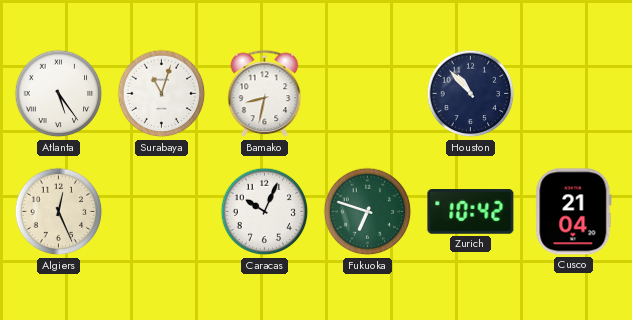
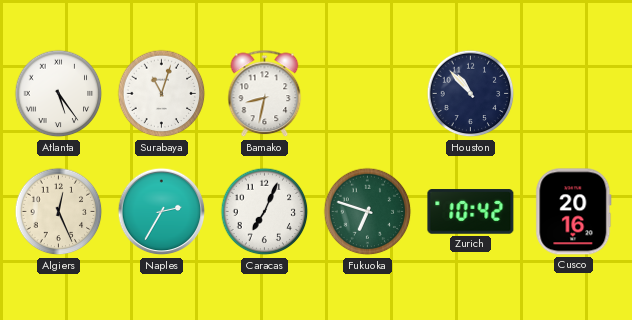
Naples: none -> 2:35 (162, 212)
Caracas: 10:04 -> 7:04 (265, 212)
Cusco: 21:04 -> 20:16 (574, 212)
